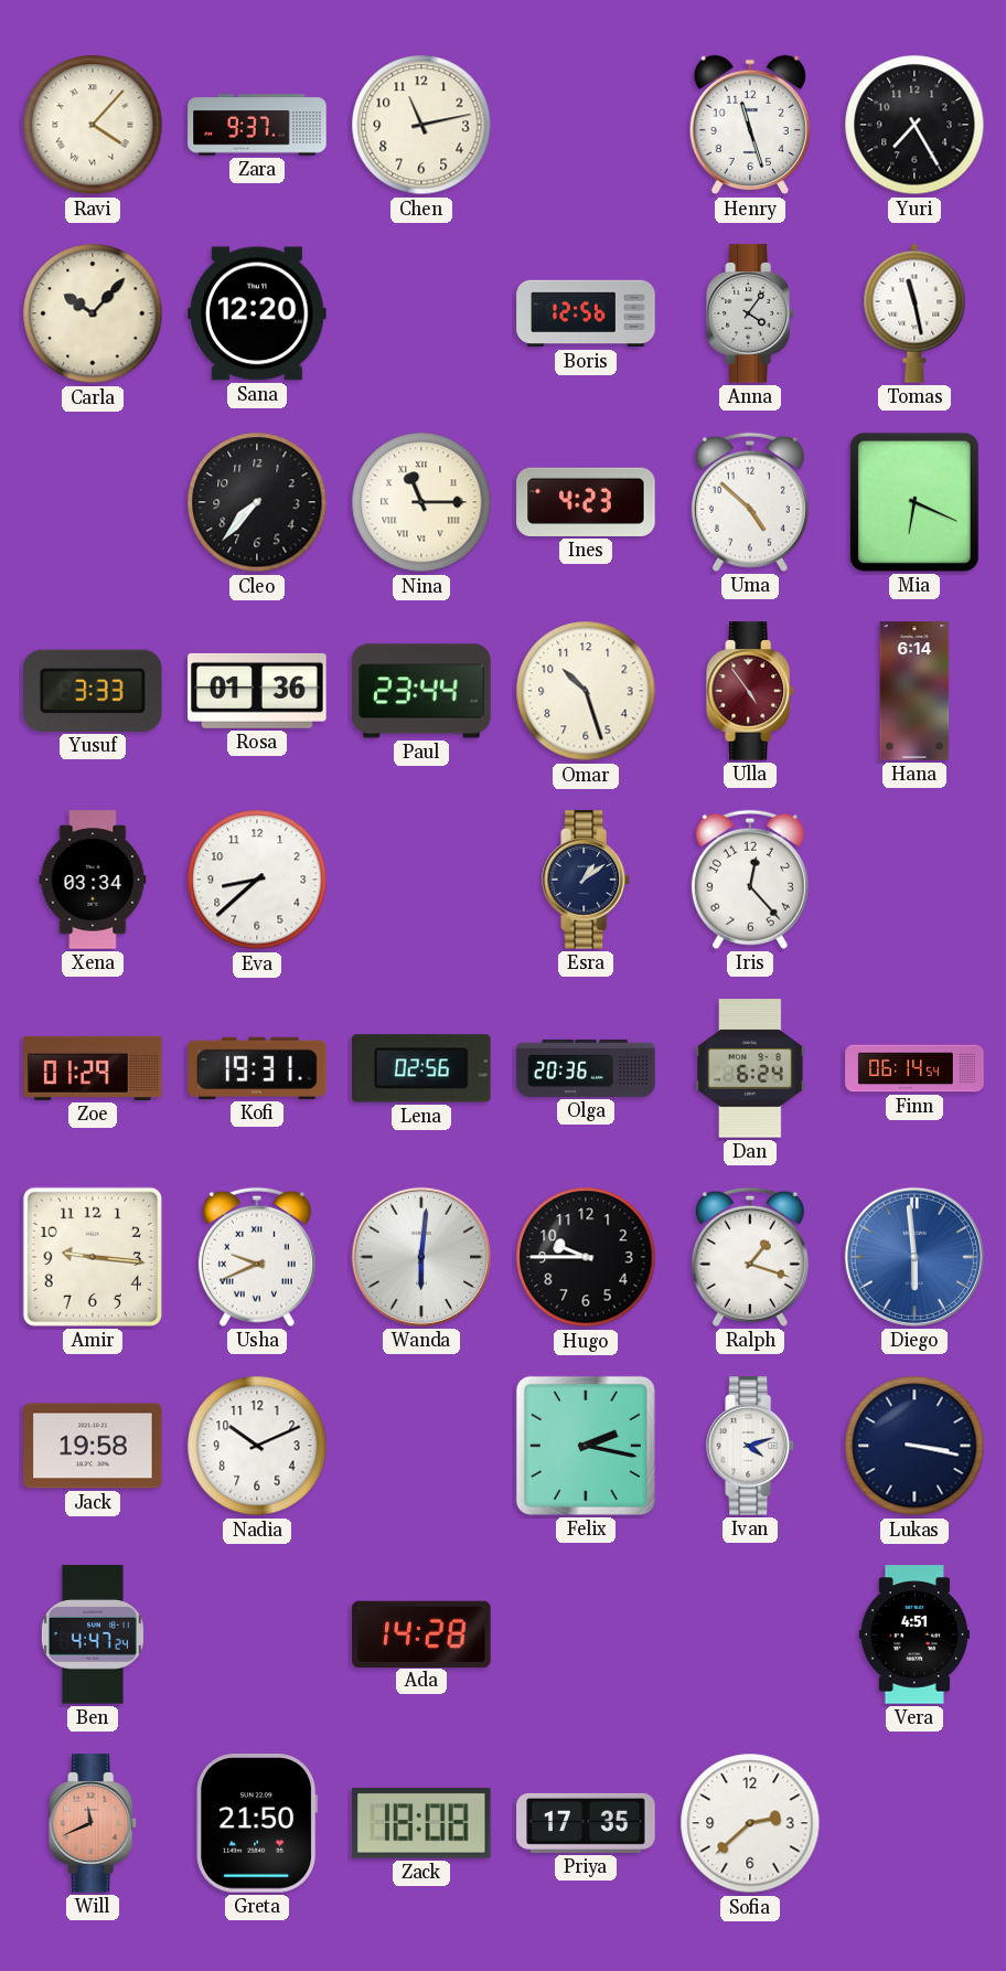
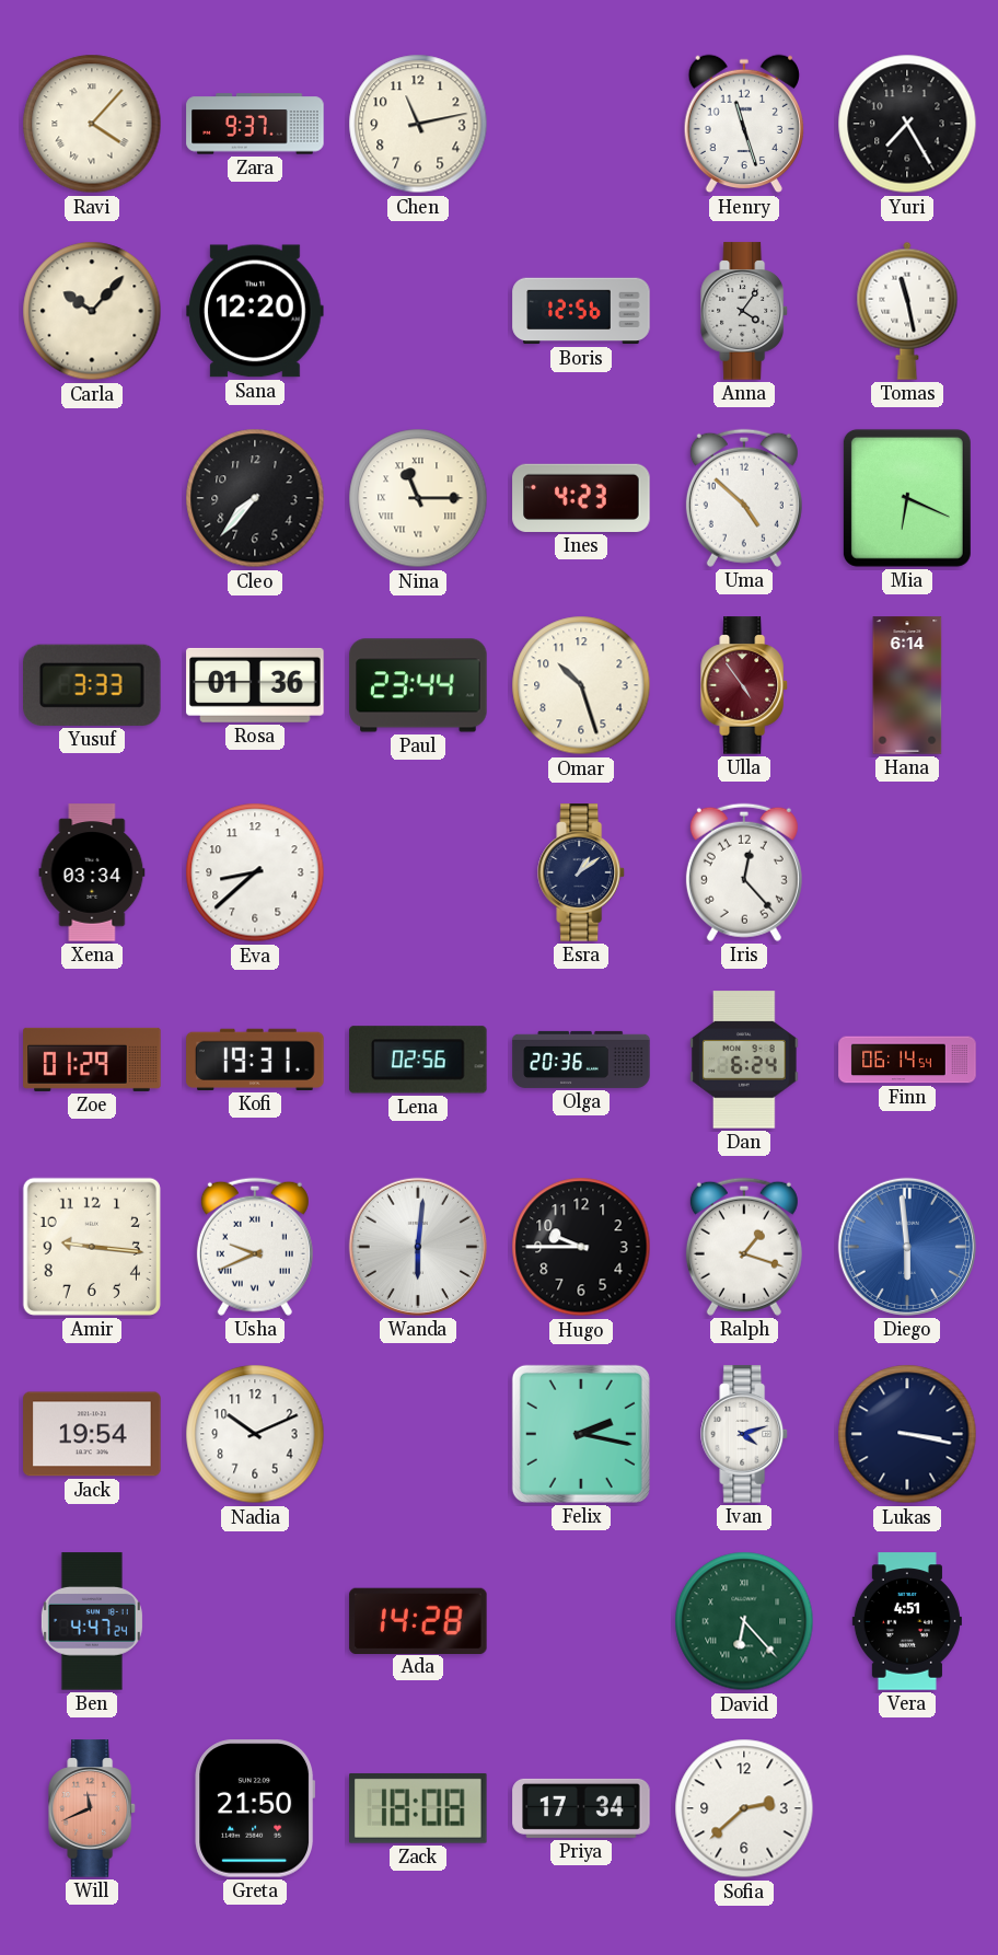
Jack: 19:58 -> 19:54 (92, 1434)
David: none -> 6:23 (744, 1621)
Priya: 17:35 -> 17:34 (581, 1808)
